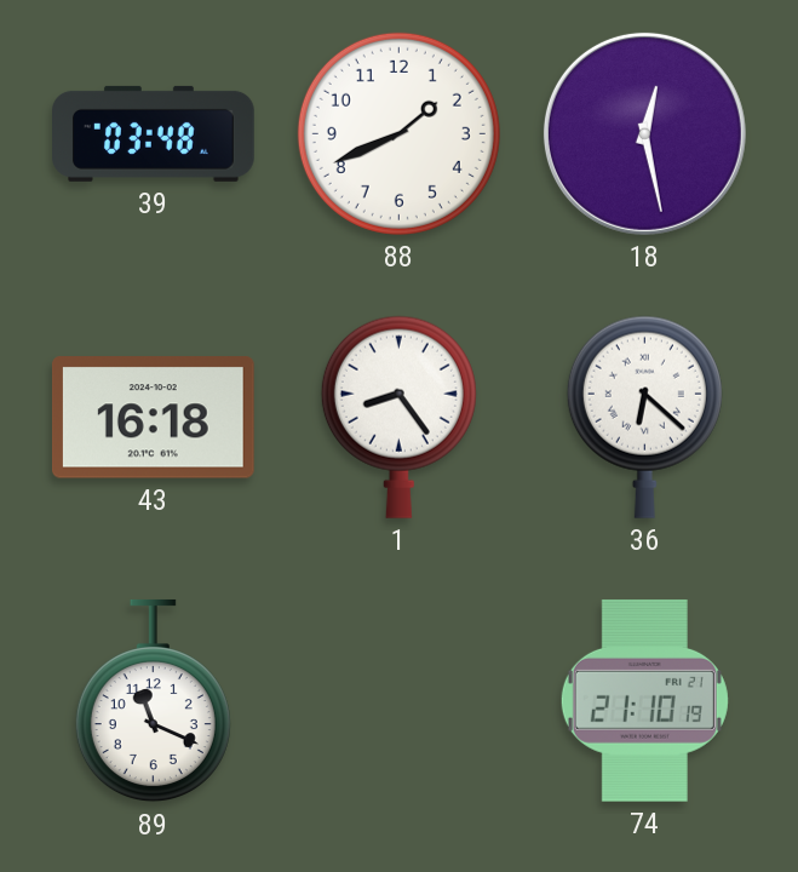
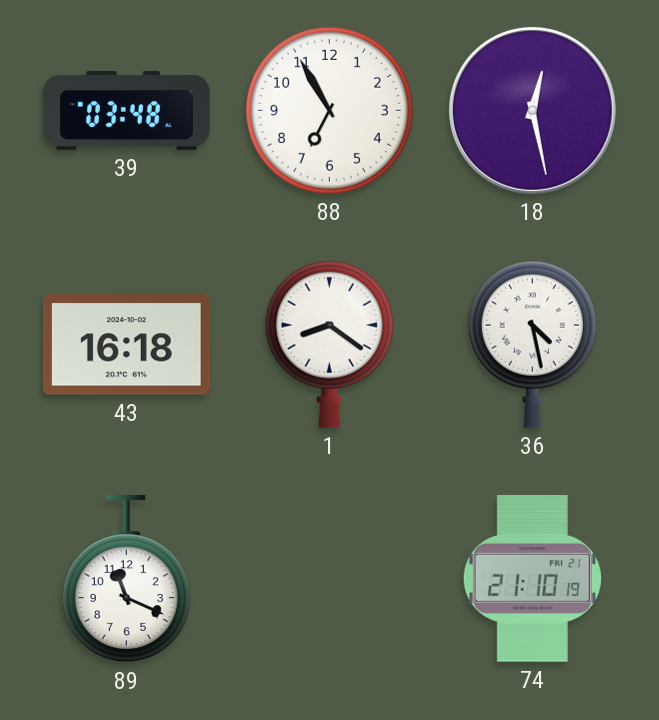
88: 1:41 -> 6:55 (329, 110)
1: 8:24 -> 8:21 (329, 344)
36: 6:22 -> 4:28 (532, 344)
